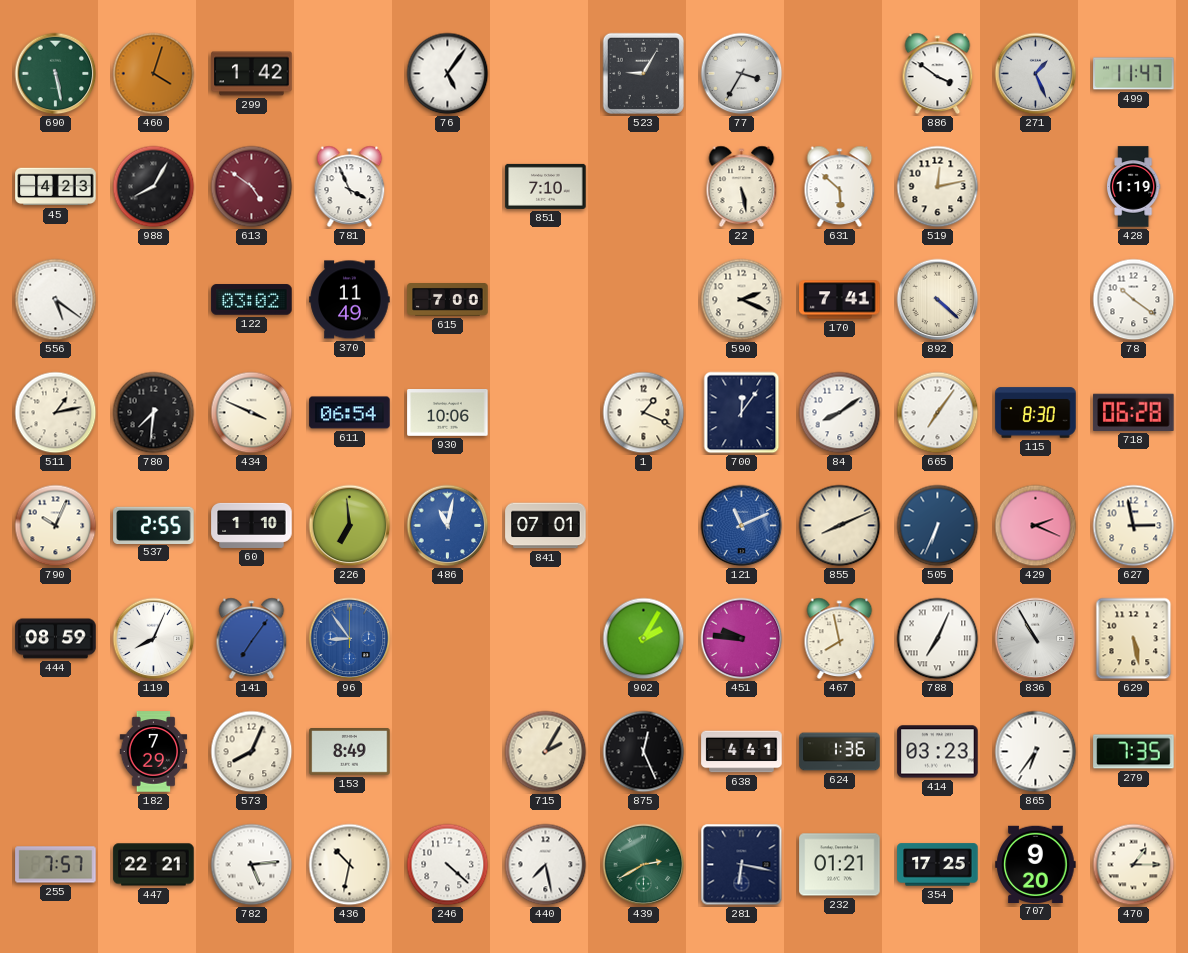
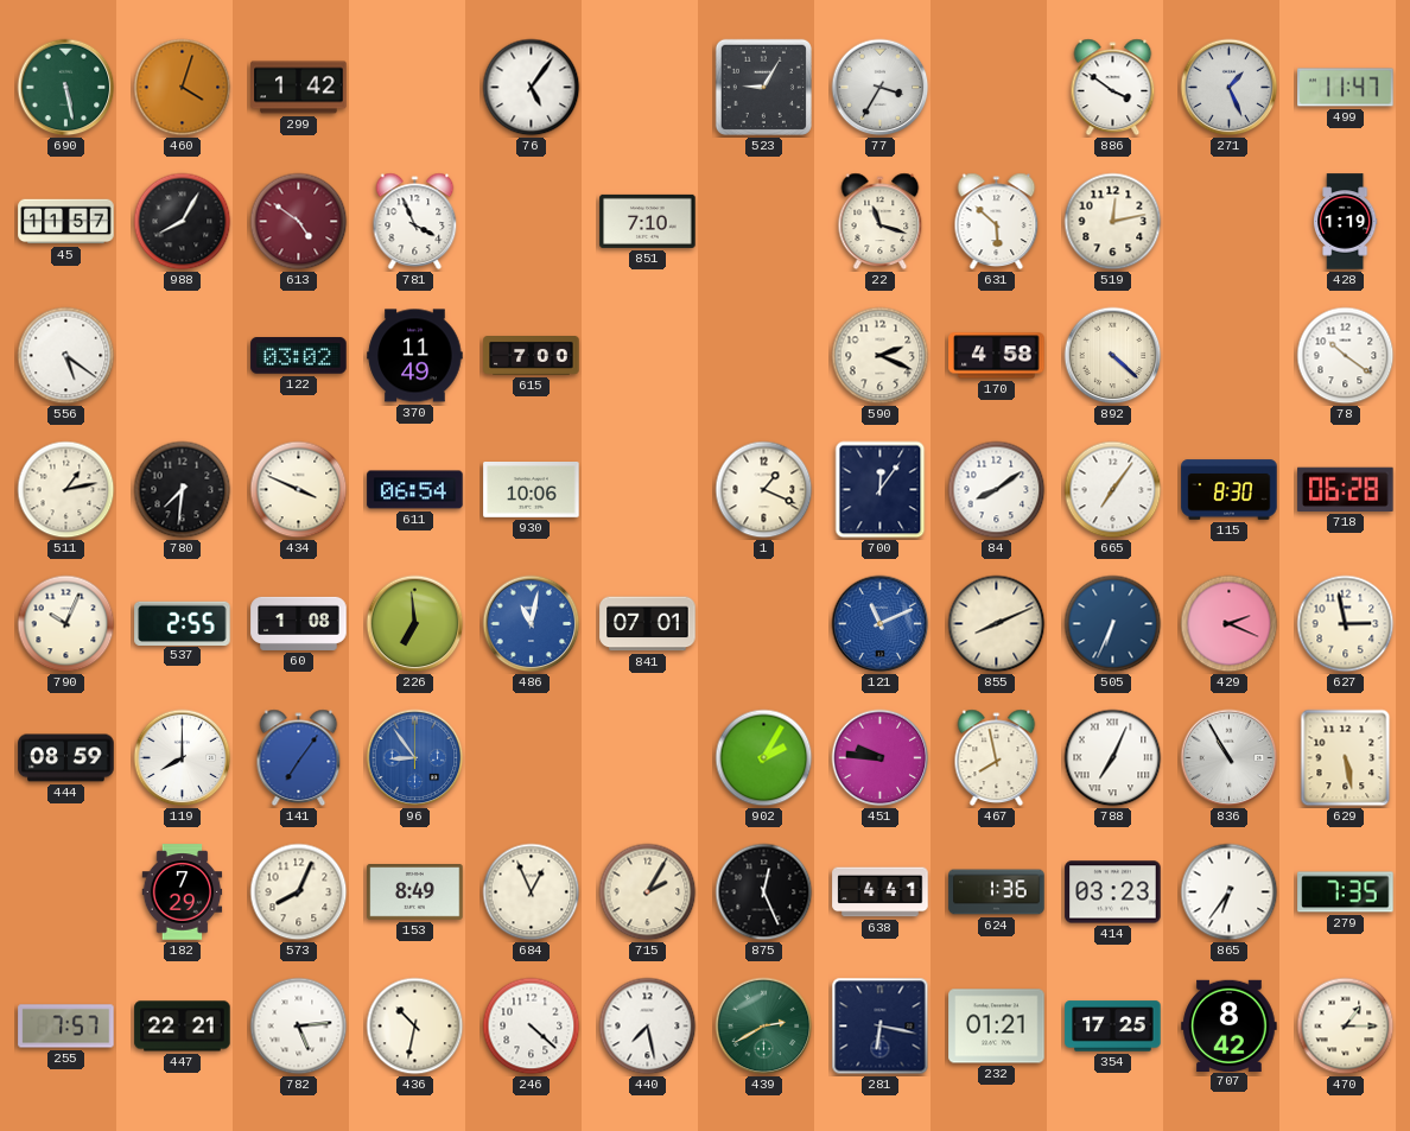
45: 4:23 -> 11:57 (66, 222)
22: 5:28 -> 11:18 (881, 222)
170: 7:41 -> 4:58 (997, 356)
60: 1:10 -> 1:08 (299, 623)
119: 8:04 -> 8:00 (183, 758)
684: none -> 12:56 (532, 892)
707: 9:20 -> 8:42 (1230, 1025)
